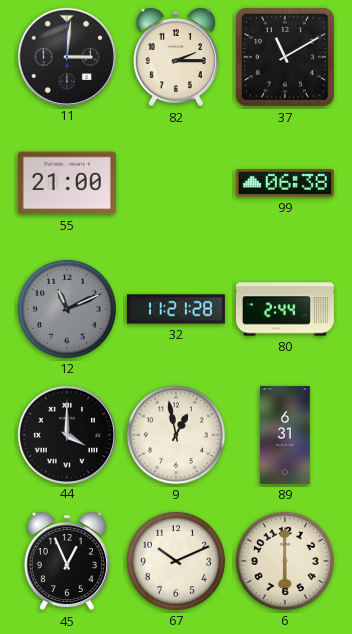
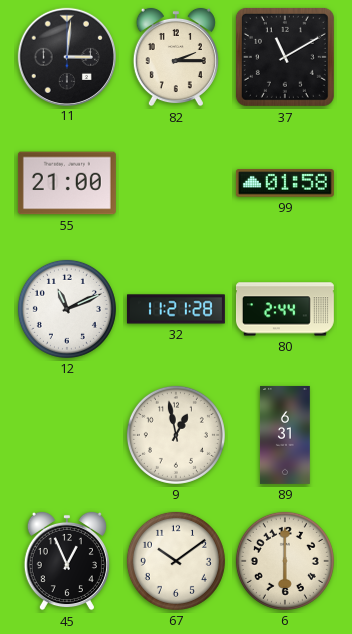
99: 06:38 -> 01:58 (285, 183)
12 dial: grey -> white (67, 309)
44: 4:00 -> none (66, 434)
67: 10:11 -> 10:09 (176, 561)
